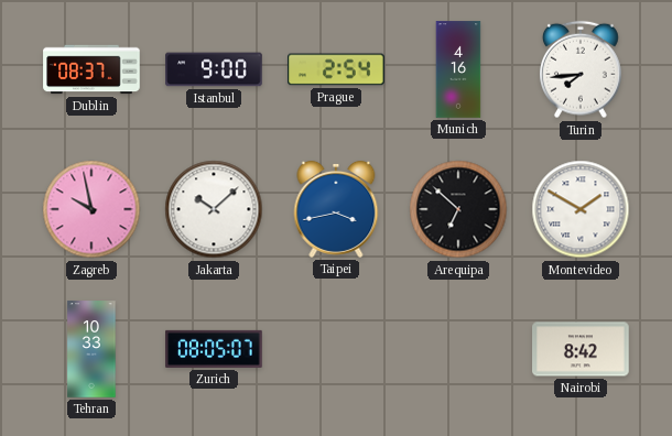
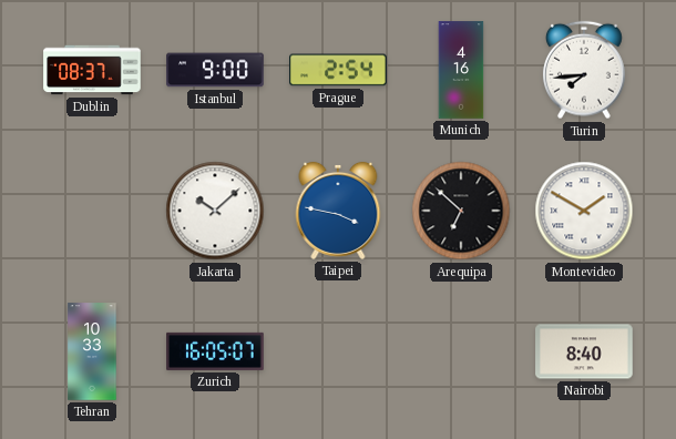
Zagreb: 9:58 -> none (91, 209)
Taipei: 3:43 -> 3:47 (338, 211)
Zurich: 08:05 -> 16:05 (215, 351)
Nairobi: 8:42 -> 8:40 (584, 351)
